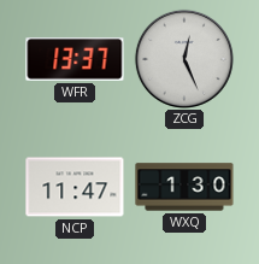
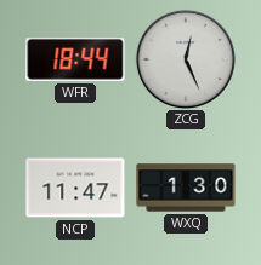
WFR: 13:37 -> 18:44 (75, 59)
